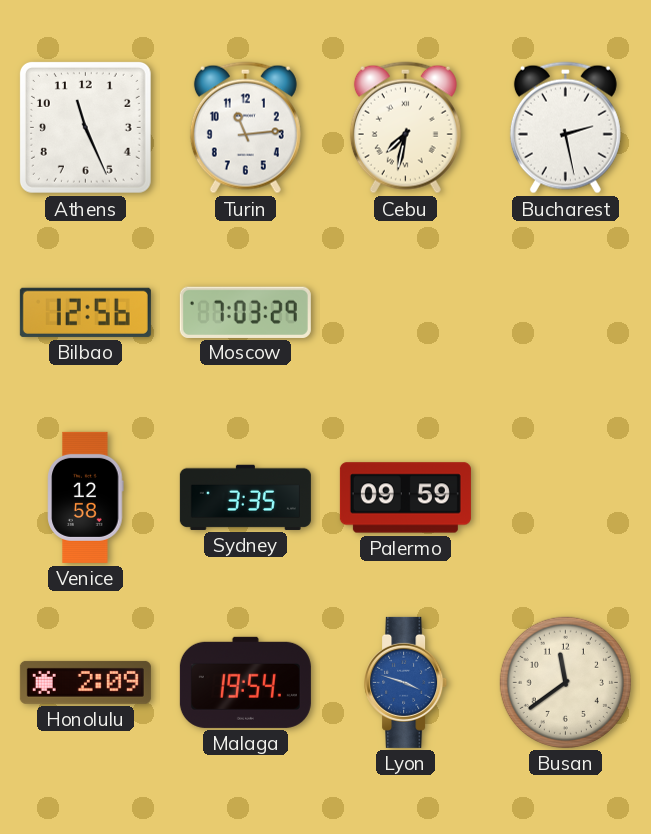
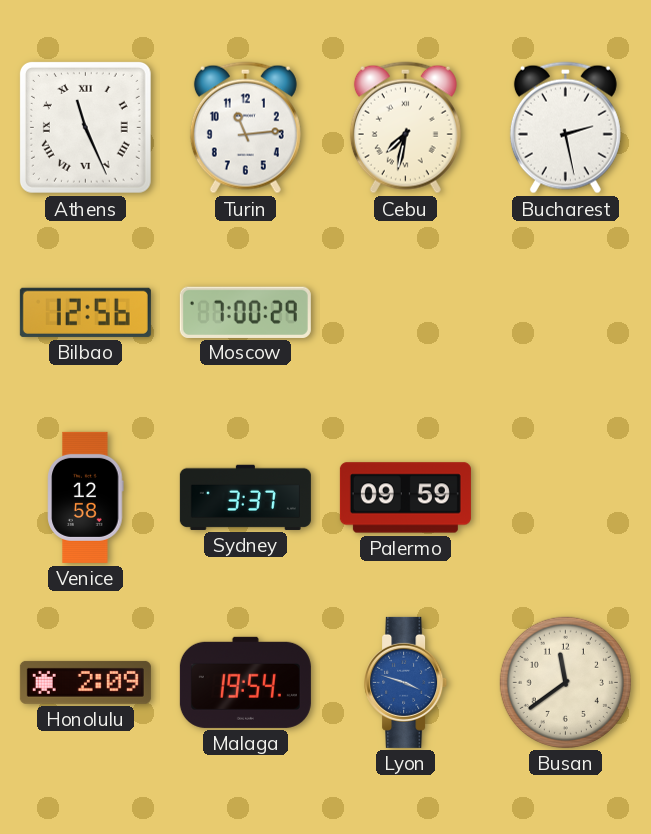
Athens numerals: Arabic -> Roman (85, 127)
Moscow: 7:03 -> 7:00 (245, 312)
Sydney: 3:35 -> 3:37 (245, 497)
